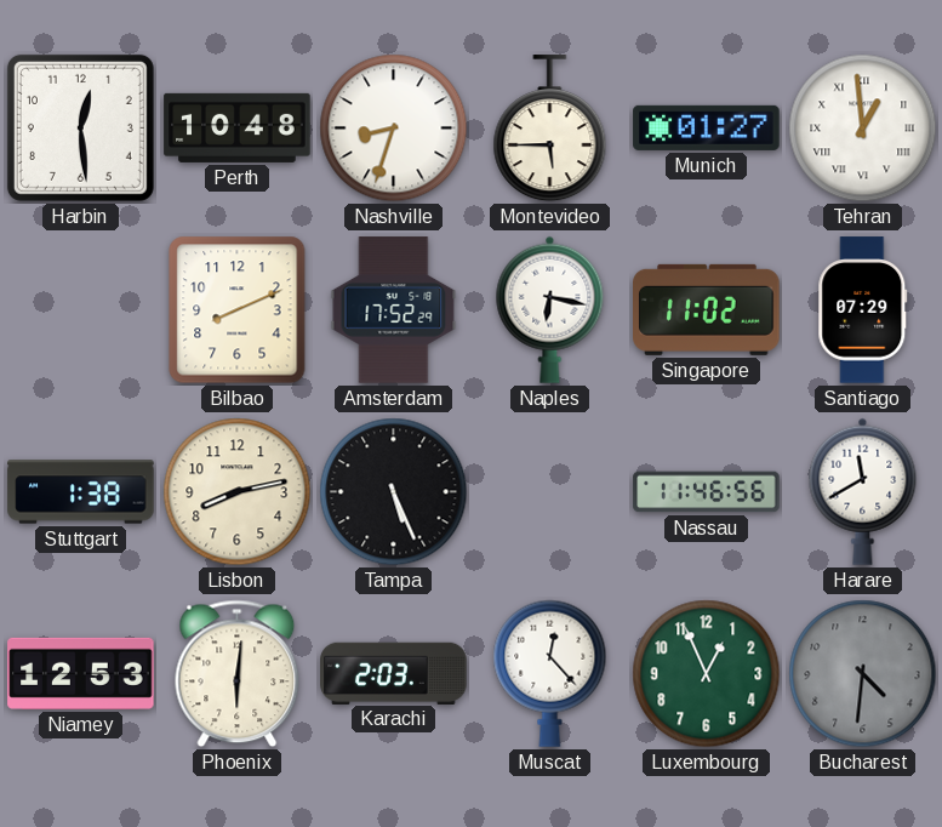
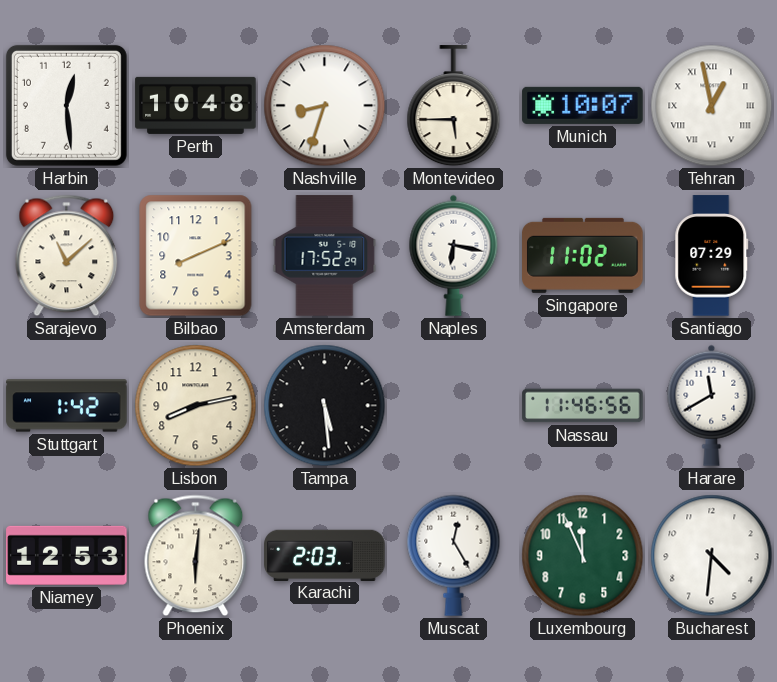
Munich: 01:27 -> 10:07 (583, 105)
Tehran: 12:59 -> 12:58 (712, 106)
Sarajevo: none -> 11:08 (67, 256)
Stuttgart: 1:38 -> 1:42 (67, 406)
Tampa: 5:26 -> 5:29 (325, 406)
Muscat: 12:23 -> 12:25 (454, 555)
Luxembourg: 12:56 -> 11:56 (583, 556)
Bucharest dial: grey -> white (712, 556)
